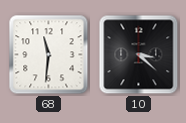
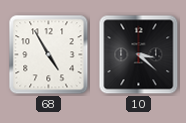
68: 11:31 -> 4:55 (49, 55)
